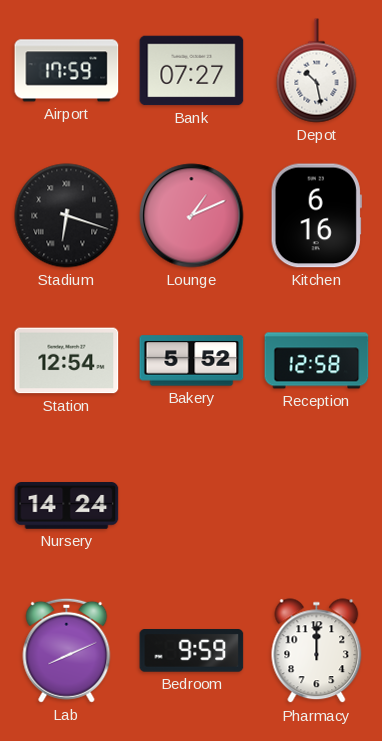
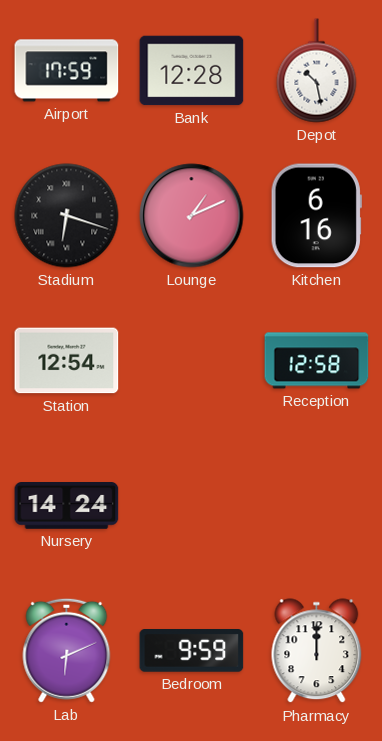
Bank: 07:27 -> 12:28 (192, 71)
Bakery: 5:52 -> none (192, 361)
Lab: 8:11 -> 6:11 (67, 650)
